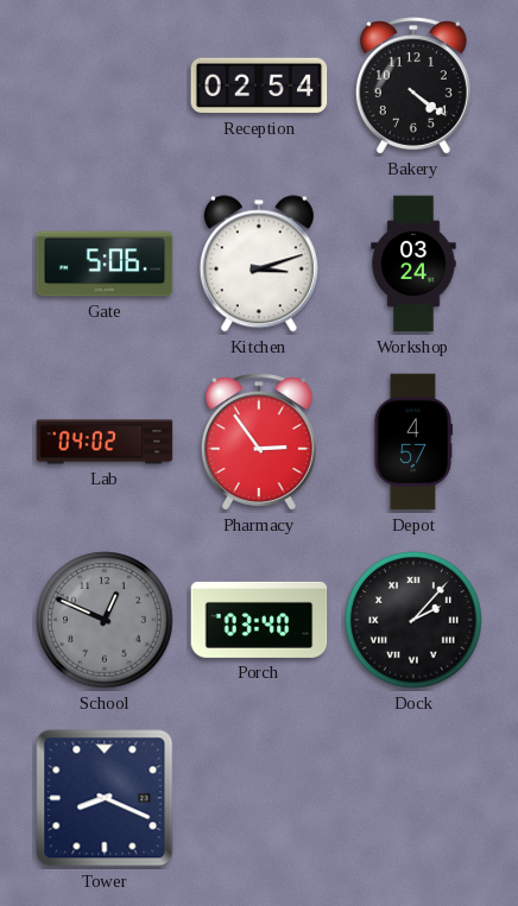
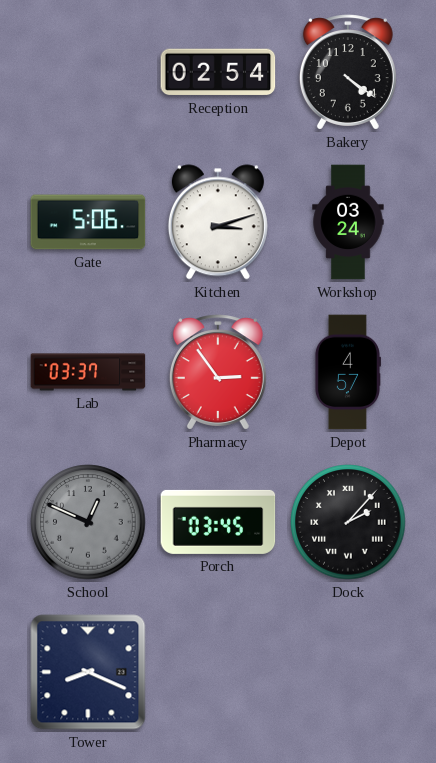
Lab: 04:02 -> 03:37 (88, 372)
Porch: 03:40 -> 03:45 (218, 522)
